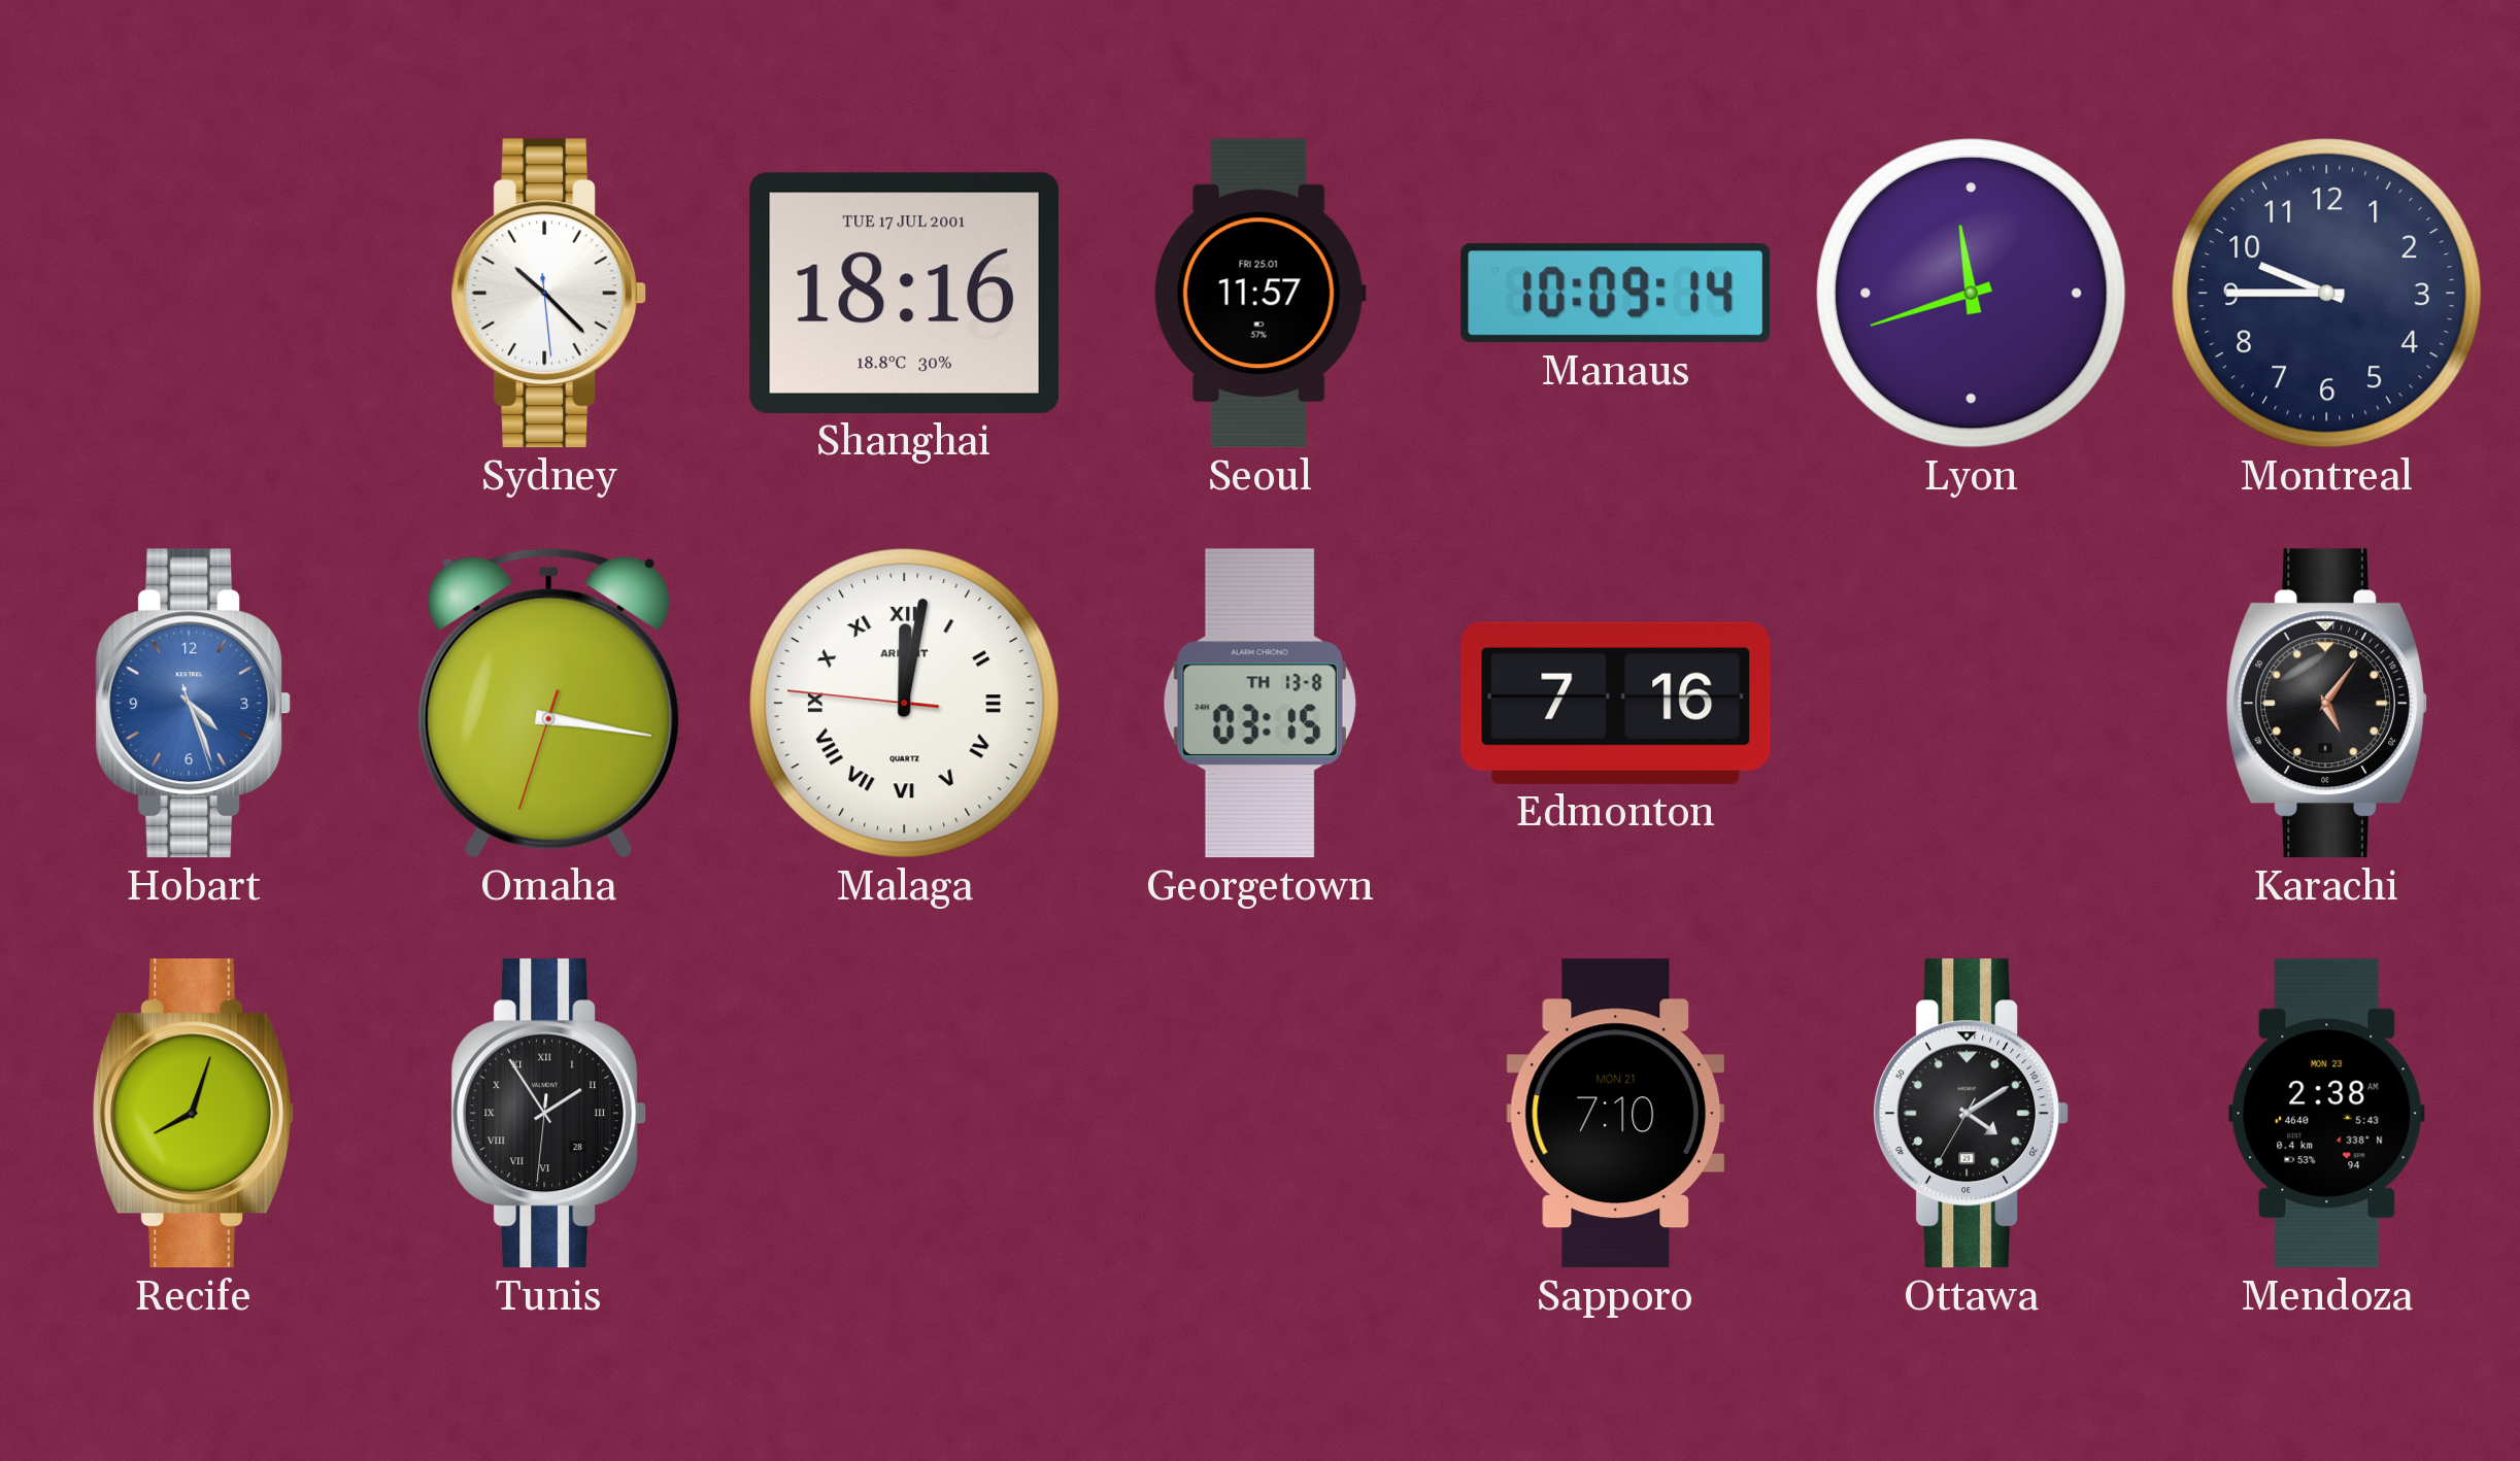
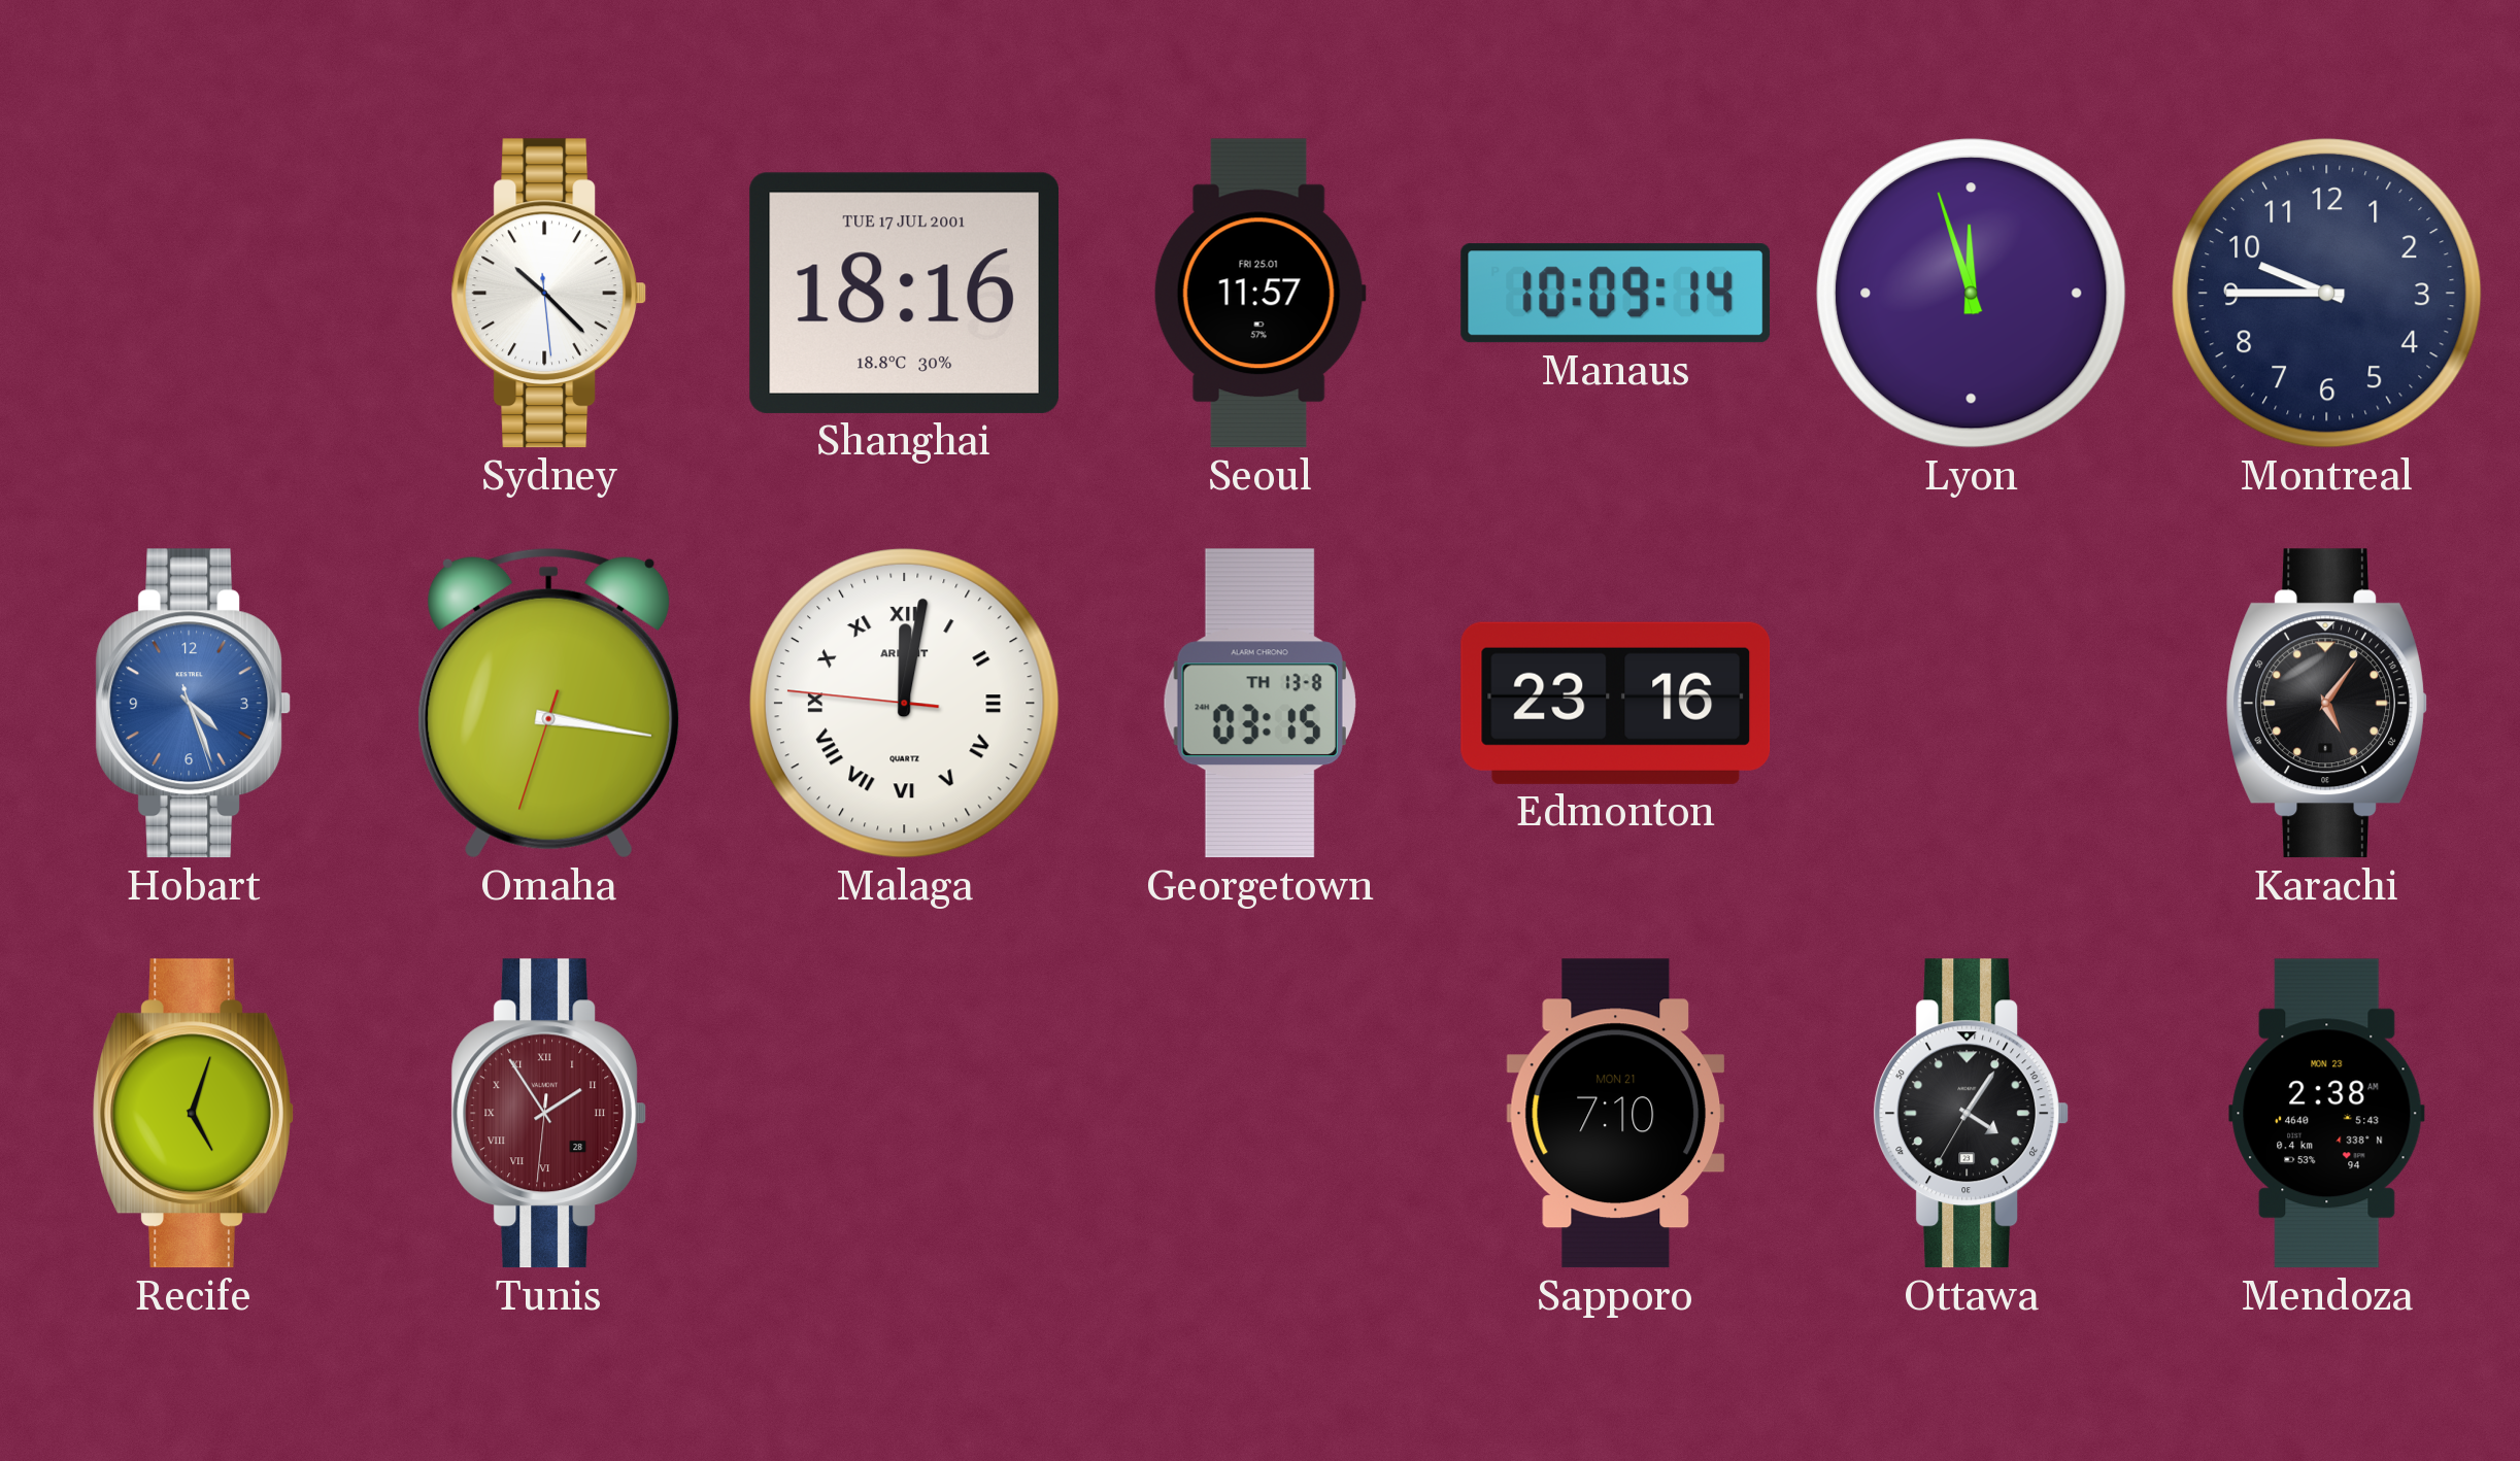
Lyon: 11:42 -> 11:57 (1972, 294)
Edmonton: 7:16 -> 23:16 (1616, 703)
Recife: 8:03 -> 5:03 (193, 1114)
Tunis dial: black -> burgundy (549, 1114)
Ottawa: 4:09 -> 4:05 (1972, 1114)
